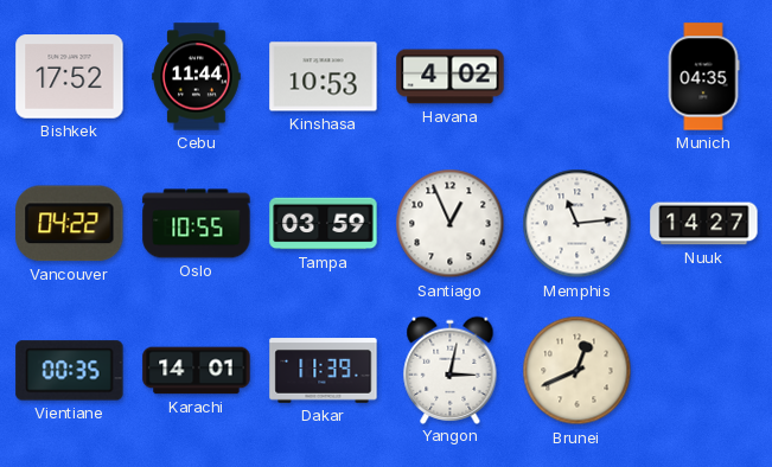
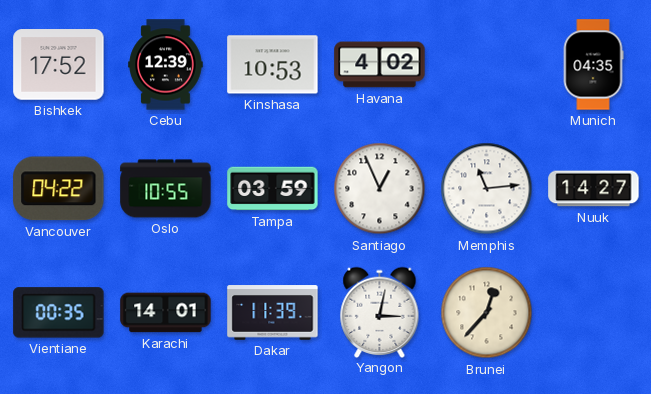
Cebu: 11:44 -> 12:39 (166, 65)
Brunei: 12:41 -> 12:37 (487, 313)
